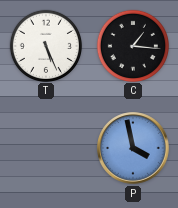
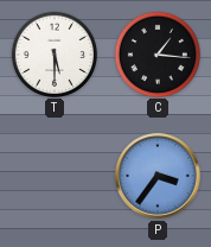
T: 5:26 -> 5:30 (53, 53)
P: 3:58 -> 3:36 (158, 176)
